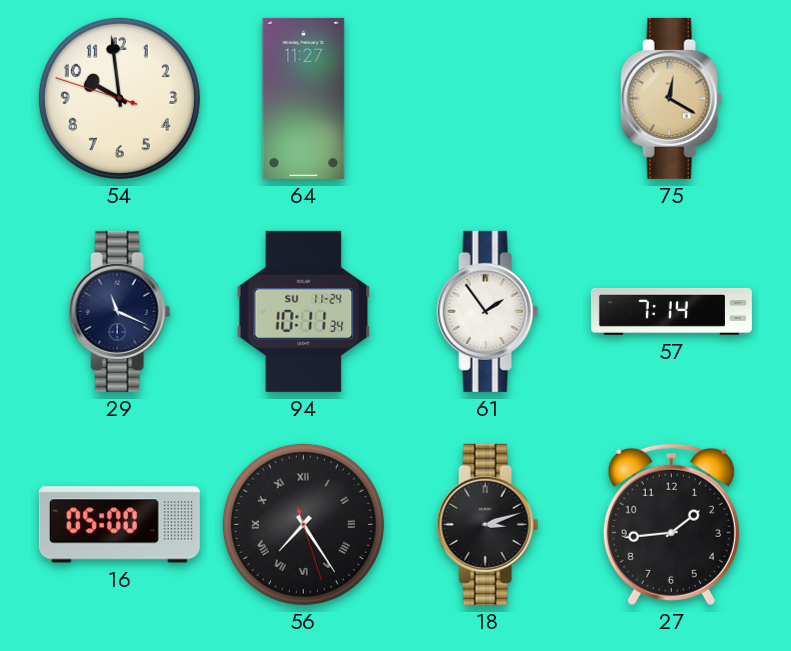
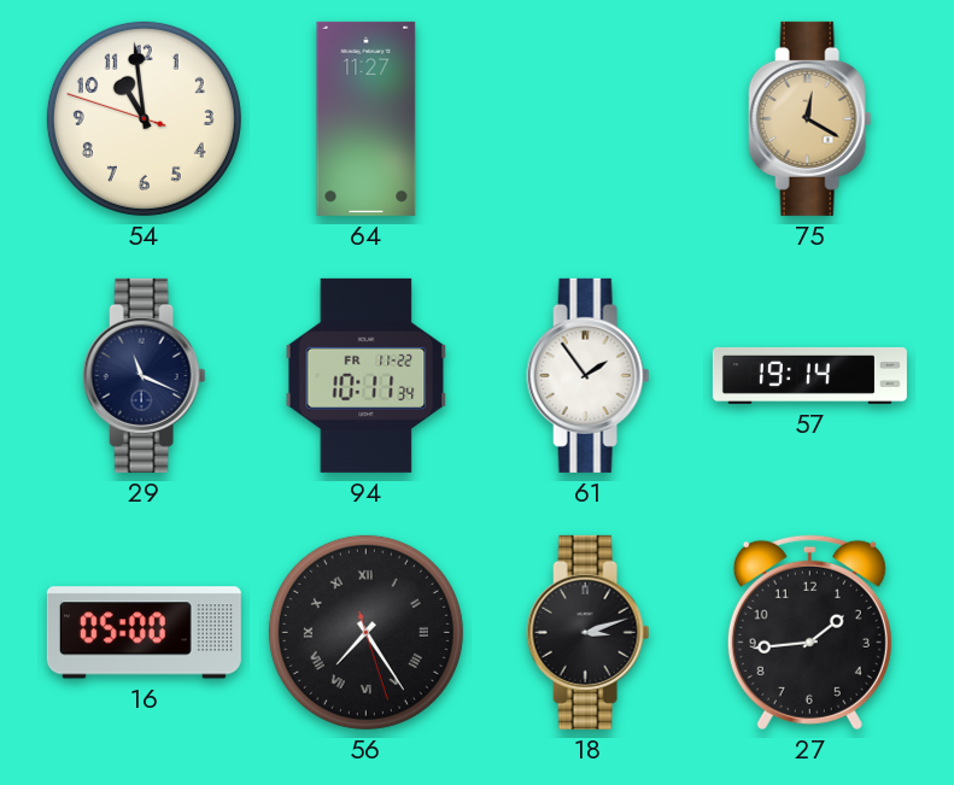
54: 9:58 -> 10:58 (144, 118)
94 date: SU 11-24 -> FR 11-22 (367, 375)
57: 7:14 -> 19:14 (809, 375)
